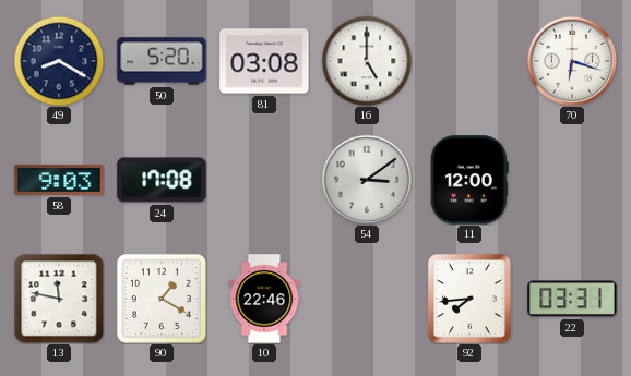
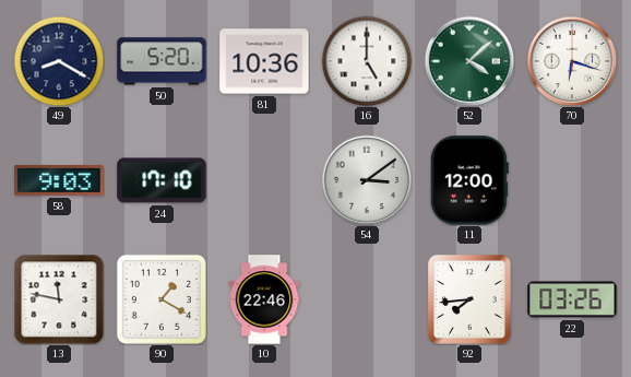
81: 03:08 -> 10:36 (264, 61)
52: none -> 4:08 (469, 61)
24: 17:08 -> 17:10 (162, 180)
22: 03:31 -> 03:26 (572, 299)
